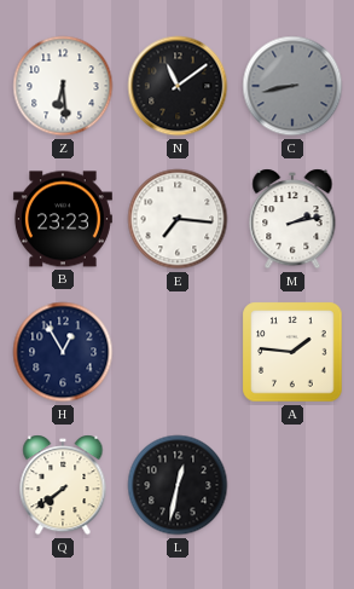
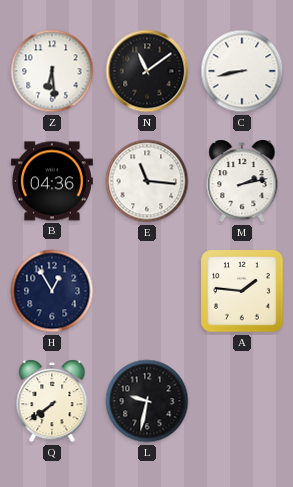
C dial: grey -> white (242, 71)
B: 23:23 -> 04:36 (52, 181)
E: 7:16 -> 11:16 (147, 181)
L: 12:32 -> 9:32 (147, 401)
